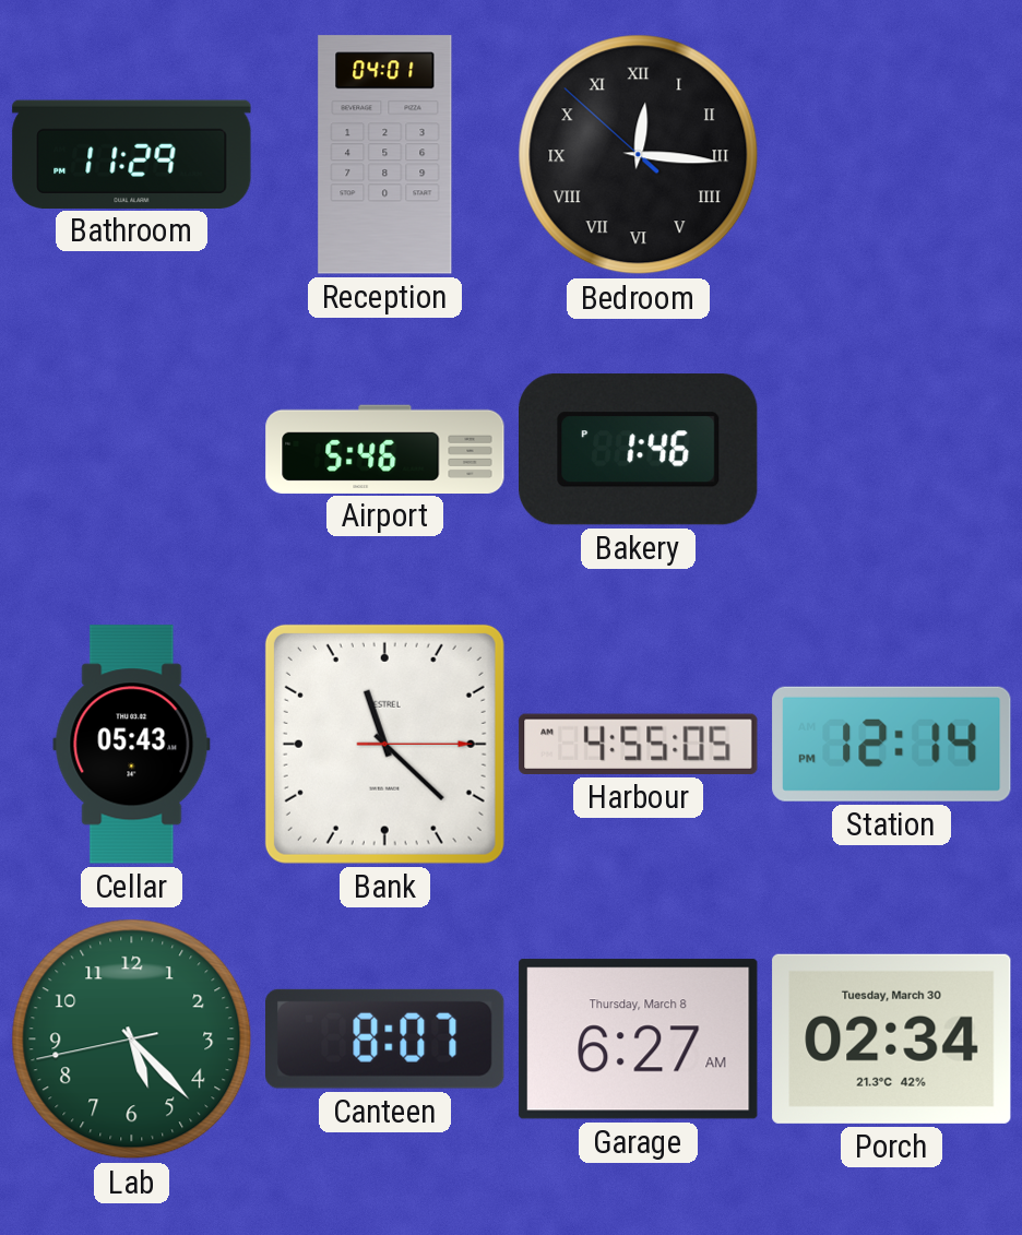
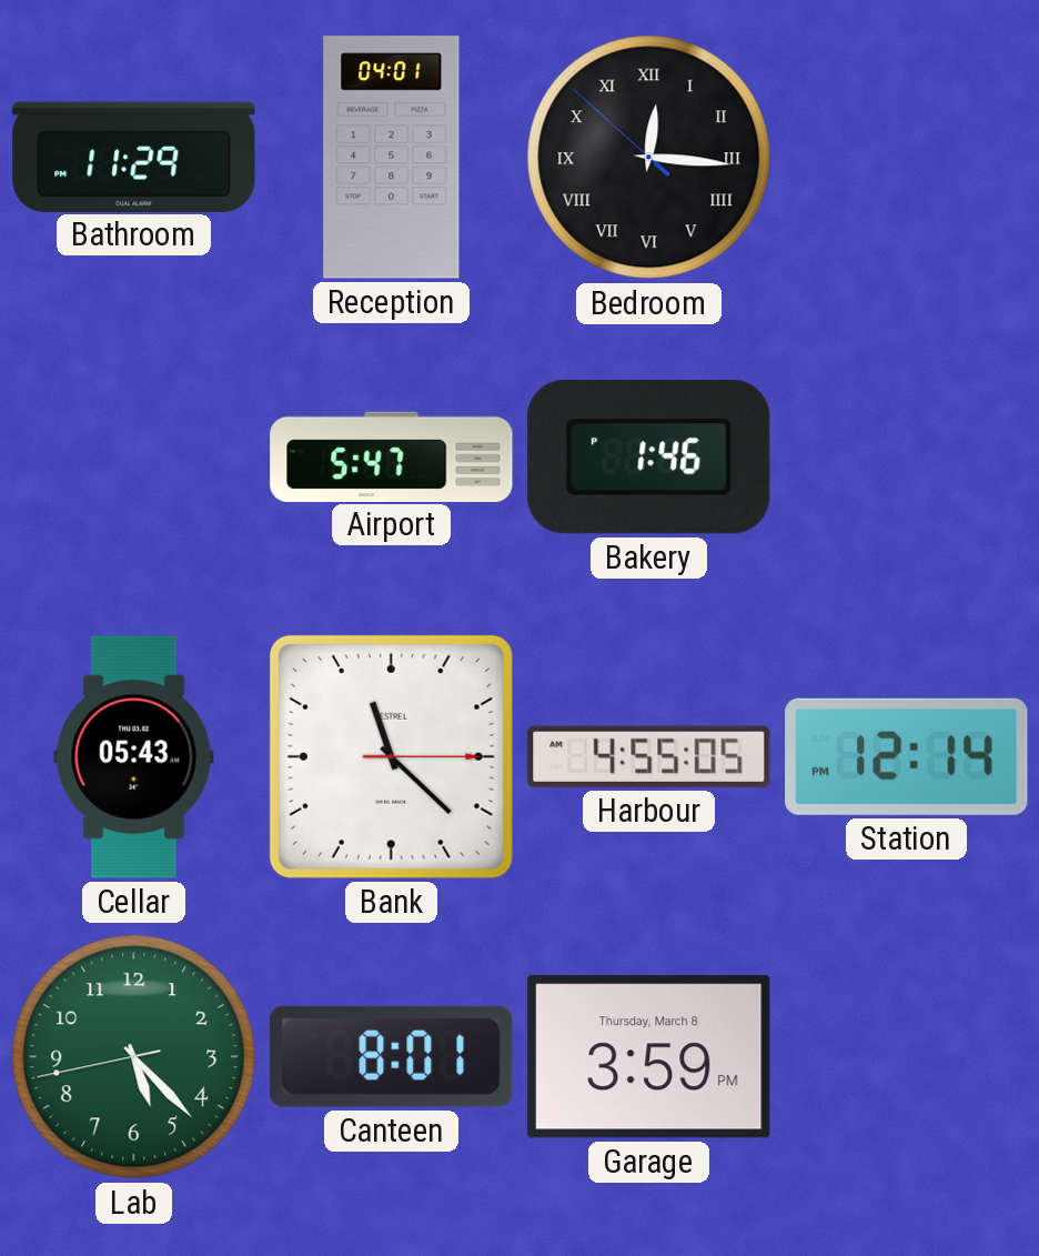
Airport: 5:46 -> 5:47 (392, 456)
Canteen: 8:07 -> 8:01 (392, 1056)
Garage: 6:27 -> 3:59 (649, 1057)
Porch: 02:34 -> none (892, 1038)
